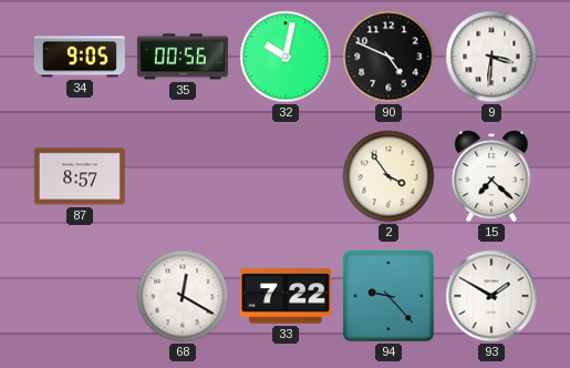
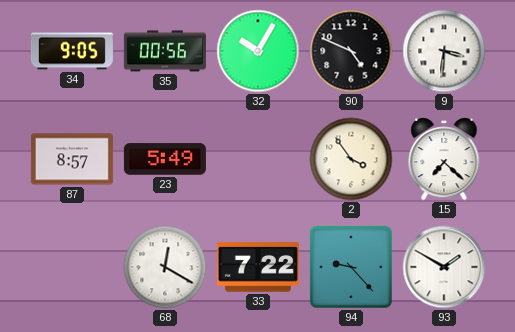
32: 10:02 -> 10:05 (258, 51)
23: none -> 5:49 (165, 159)
